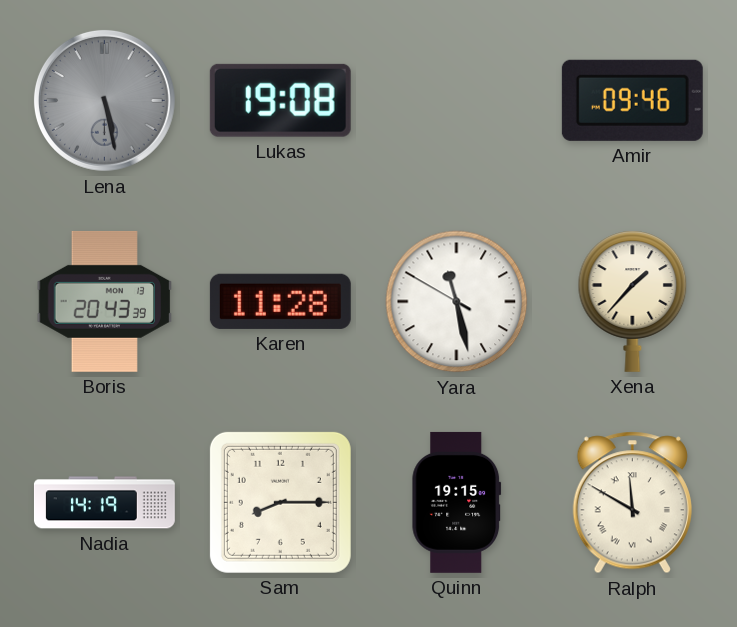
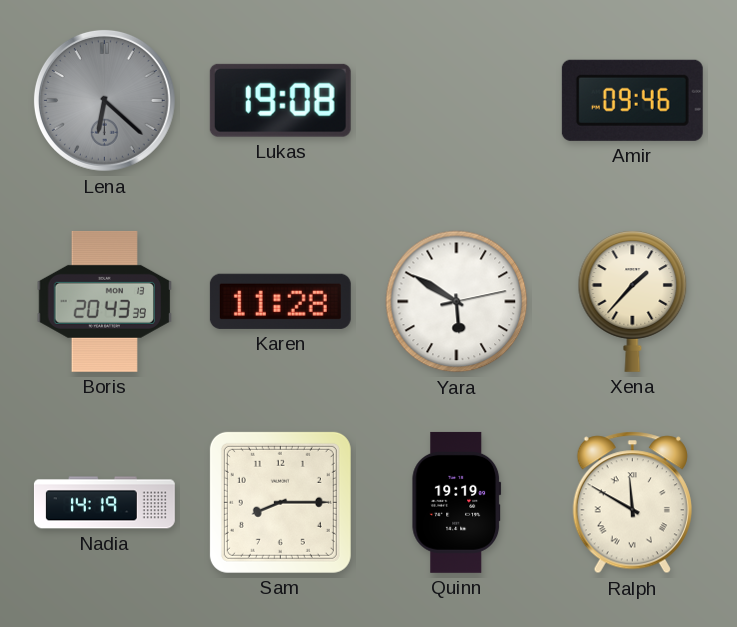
Lena: 5:28 -> 6:22 (104, 100)
Yara: 11:27 -> 5:50 (457, 302)
Quinn: 19:15 -> 19:19 (457, 502)
